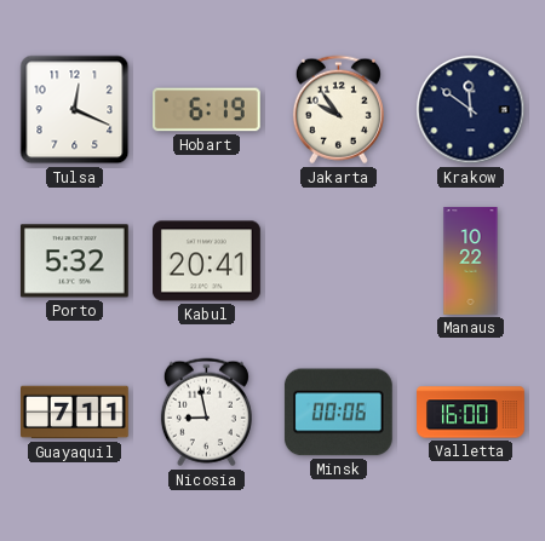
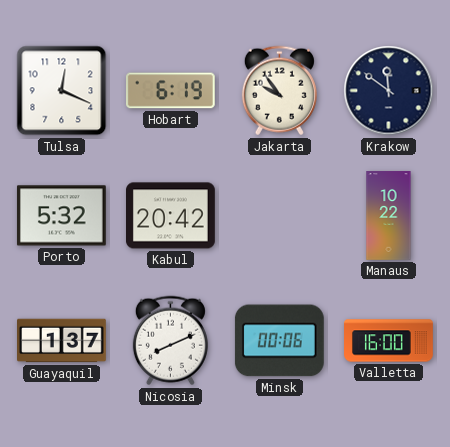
Kabul: 20:41 -> 20:42 (171, 216)
Guayaquil: 7:11 -> 1:37 (62, 341)
Nicosia: 8:58 -> 8:11 (170, 341)
